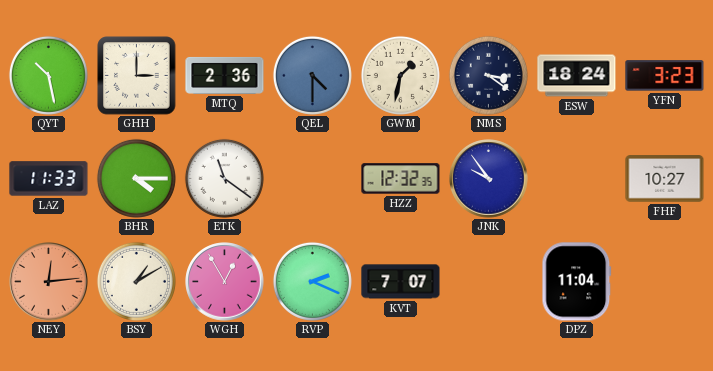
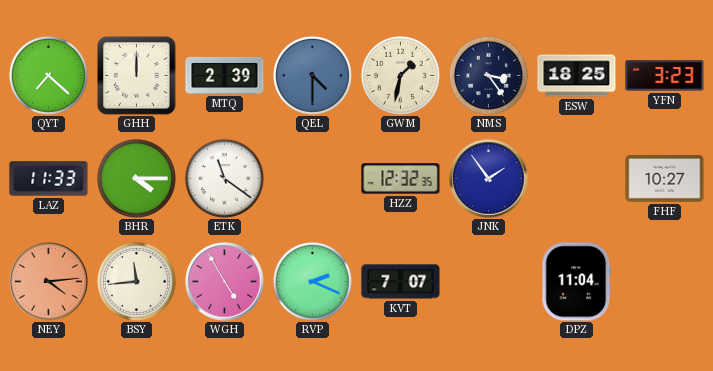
QYT: 10:28 -> 7:22 (48, 75)
GHH: 3:00 -> 12:00 (137, 76)
MTQ: 2:36 -> 2:39 (225, 75)
NMS: 3:21 -> 3:24 (488, 75)
ESW: 18:24 -> 18:25 (577, 76)
JNK: 9:54 -> 1:54 (489, 179)
NEY: 12:14 -> 4:14 (49, 282)
BSY: 1:10 -> 11:44 (136, 281)
WGH: 12:55 -> 4:55 (225, 282)
